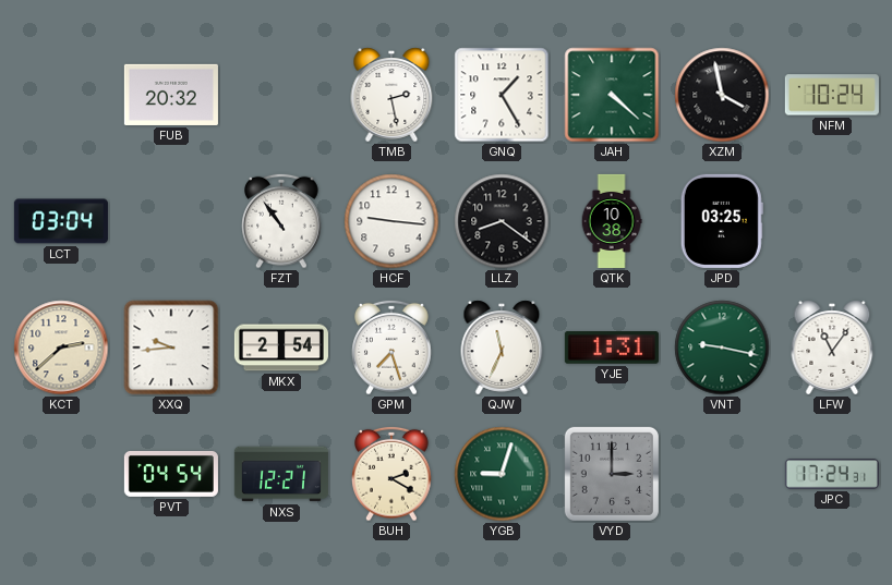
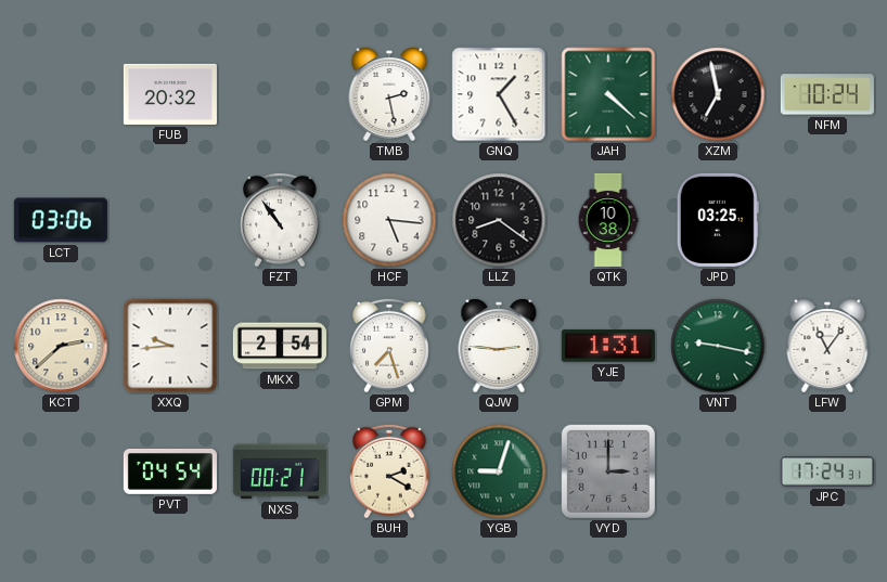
XZM: 3:58 -> 6:58 (718, 94)
LCT: 03:04 -> 03:06 (61, 220)
HCF: 9:16 -> 5:16 (389, 220)
QJW: 11:34 -> 2:46 (499, 346)
NXS: 12:21 -> 00:21 (280, 471)
